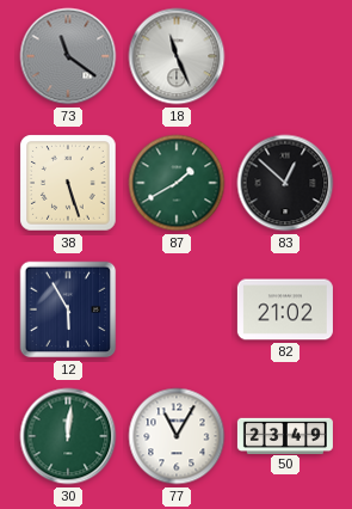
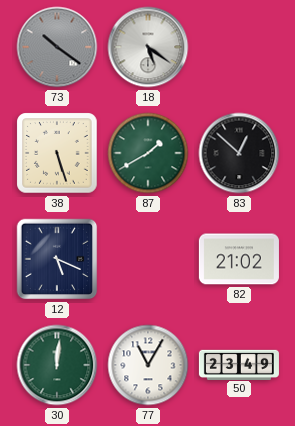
73: 11:21 -> 10:21 (57, 47)
18: 11:26 -> 5:21 (148, 47)
12: 5:55 -> 5:19 (57, 259)
